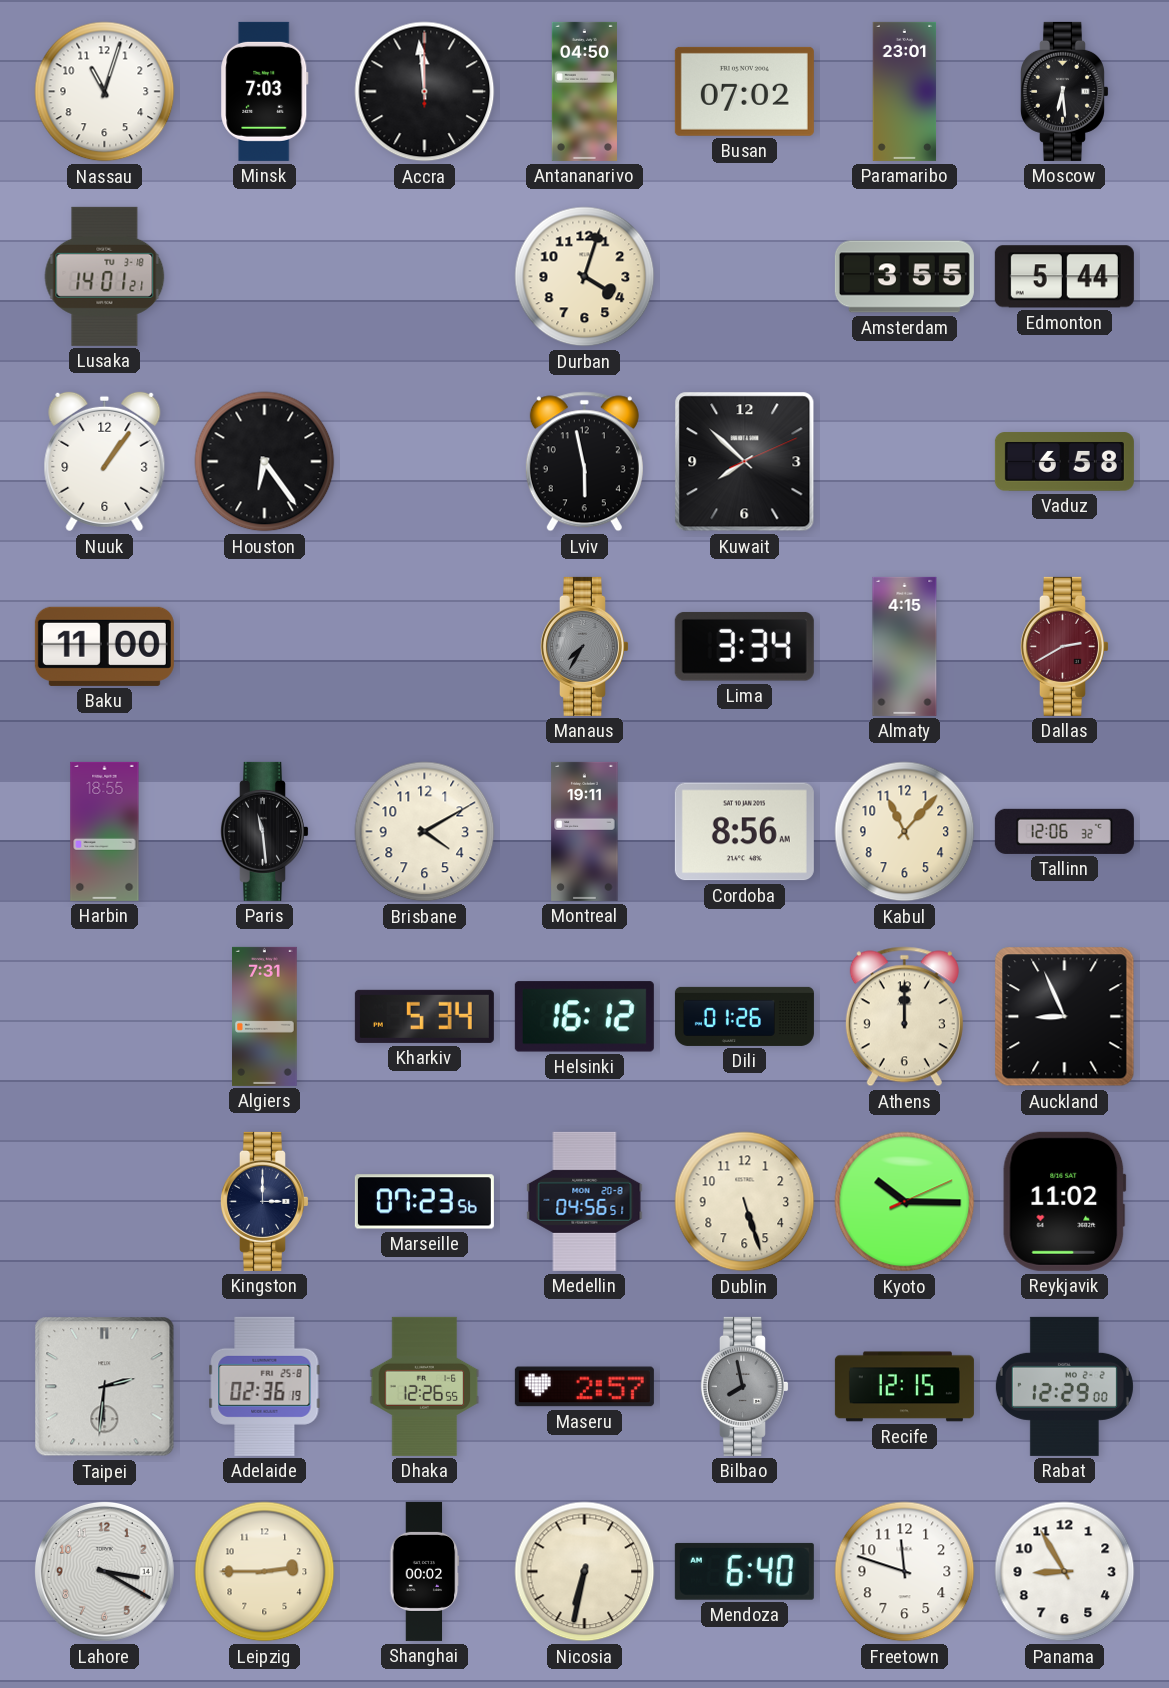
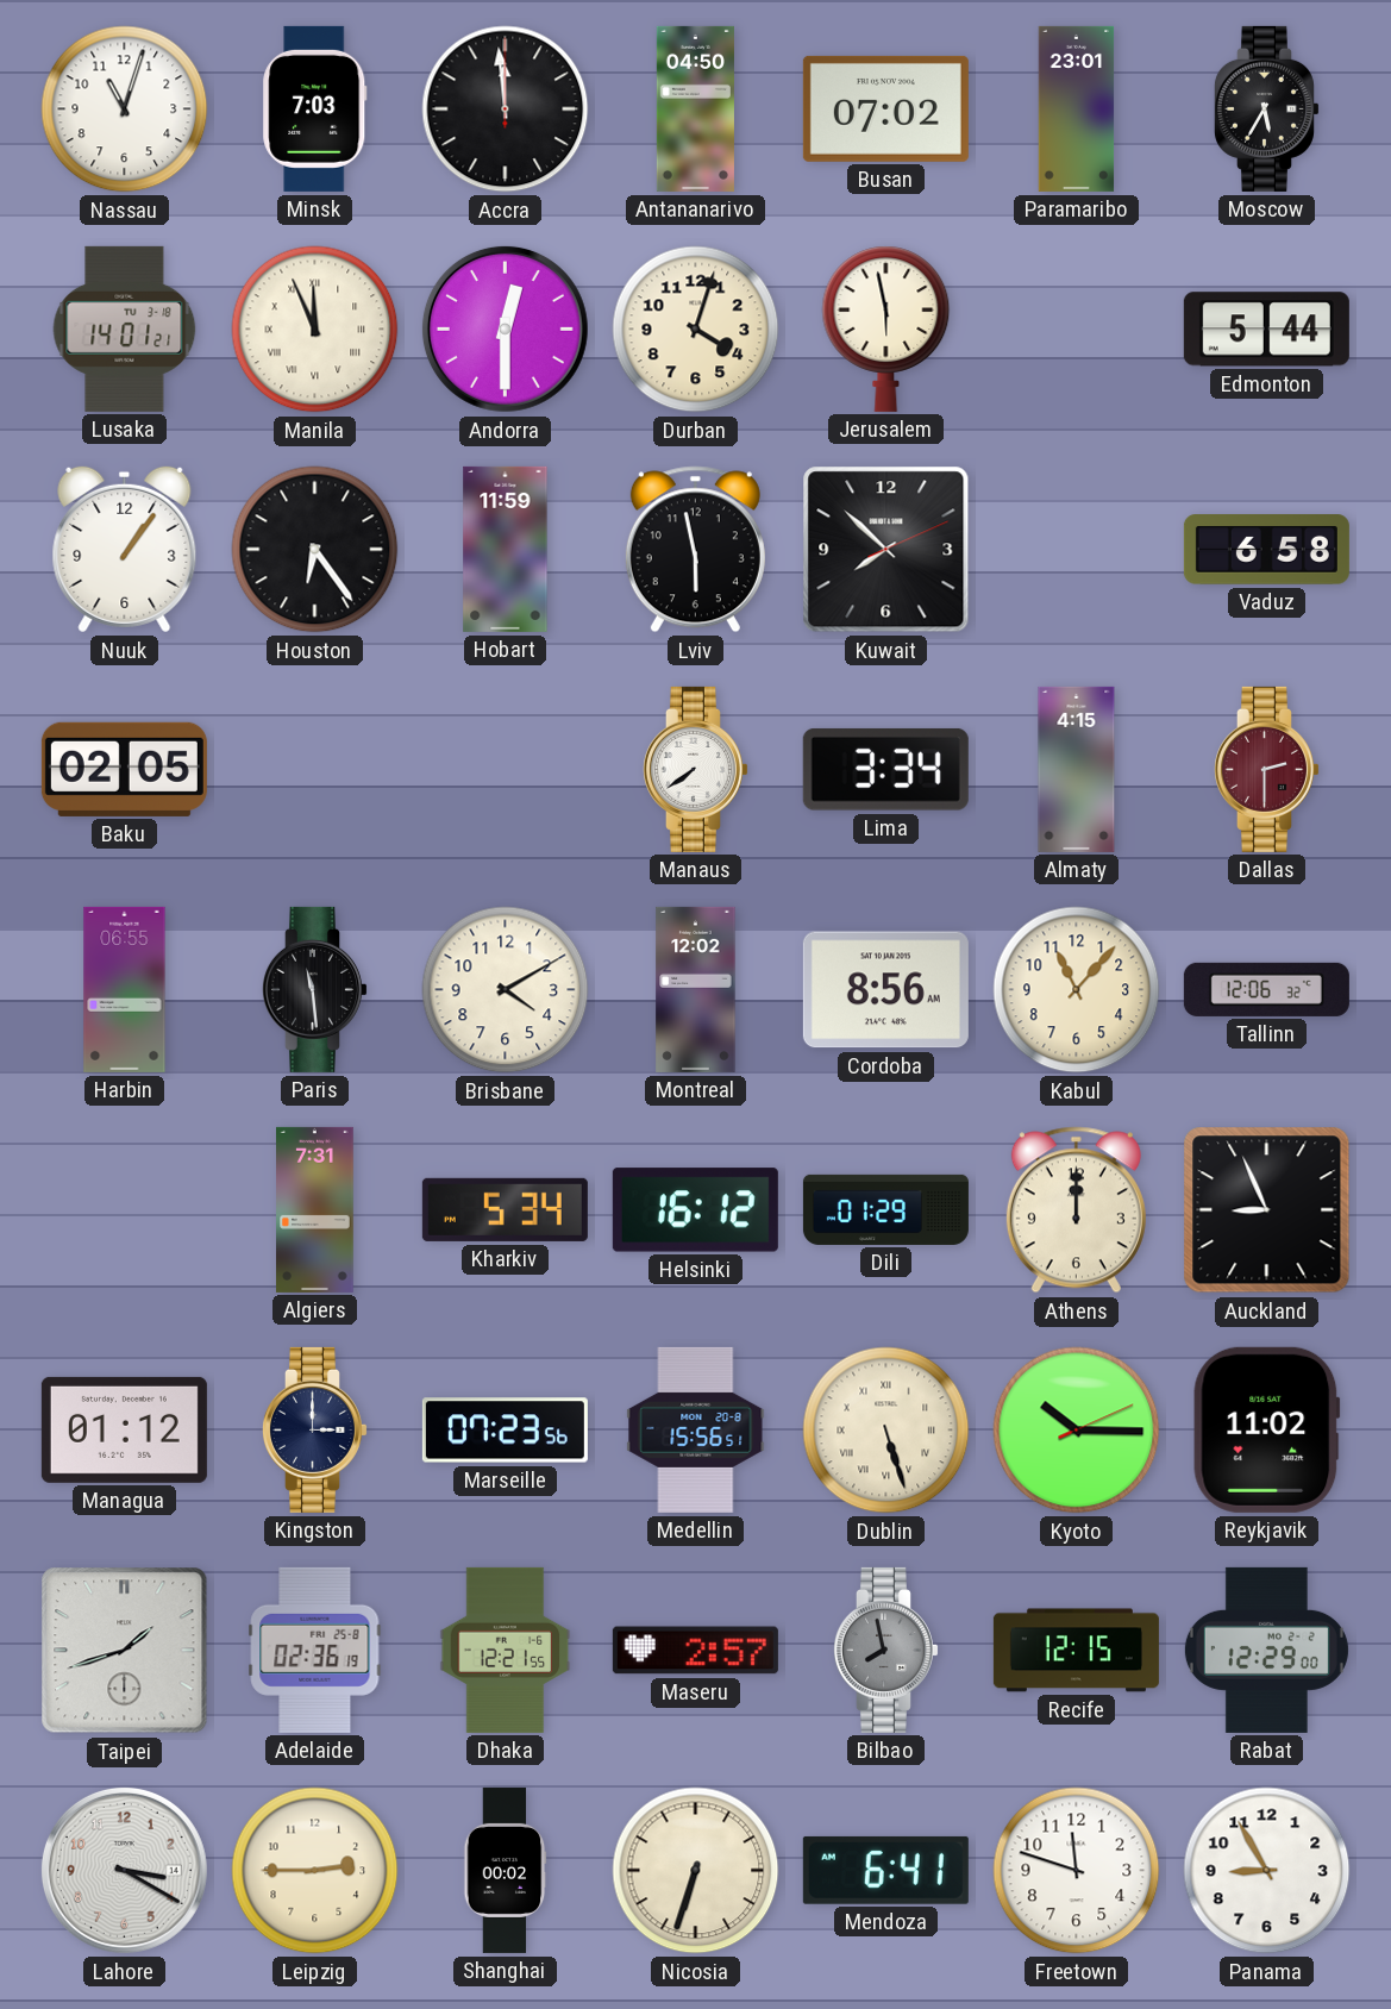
Moscow: 6:29 -> 5:35 (1266, 108)
Manila: none -> 11:56 (315, 330)
Andorra: none -> 12:30 (505, 328)
Jerusalem: none -> 5:58 (886, 328)
Amsterdam: 3:55 -> none (904, 277)
Hobart: none -> 11:59 (506, 549)
Baku: 11:00 -> 02:05 (124, 769)
Manaus: 7:35 -> 7:39 (695, 769)
Manaus dial: grey -> white (695, 769)
Dallas: 2:40 -> 2:30 (1266, 769)
Harbin: 18:55 -> 06:55 (125, 989)
Montreal: 19:11 -> 12:02 (696, 989)
Dili: 01:26 -> 01:29 (885, 1209)
Managua: none -> 01:12 (124, 1429)
Medellin: 04:56 -> 15:56 (696, 1429)
Dublin numerals: Arabic -> Roman (886, 1431)
Taipei: 2:31 -> 1:42 (125, 1651)
Dhaka: 12:26 -> 12:21 (506, 1650)
Nicosia: 6:32 -> 6:33 (696, 1871)
Mendoza: 6:40 -> 6:41 (885, 1870)
